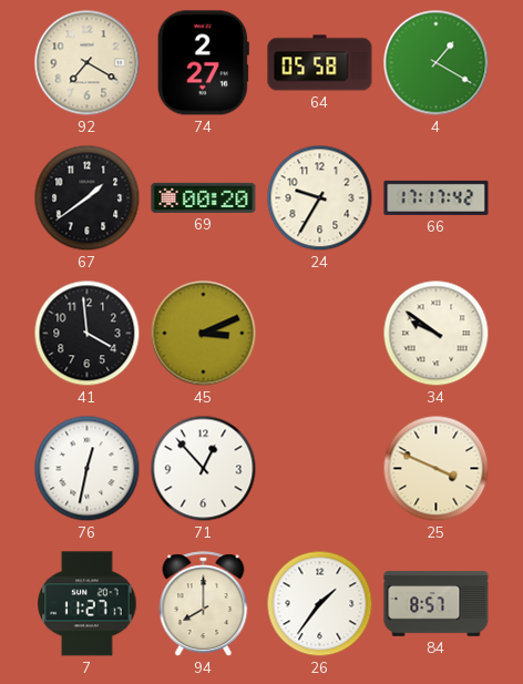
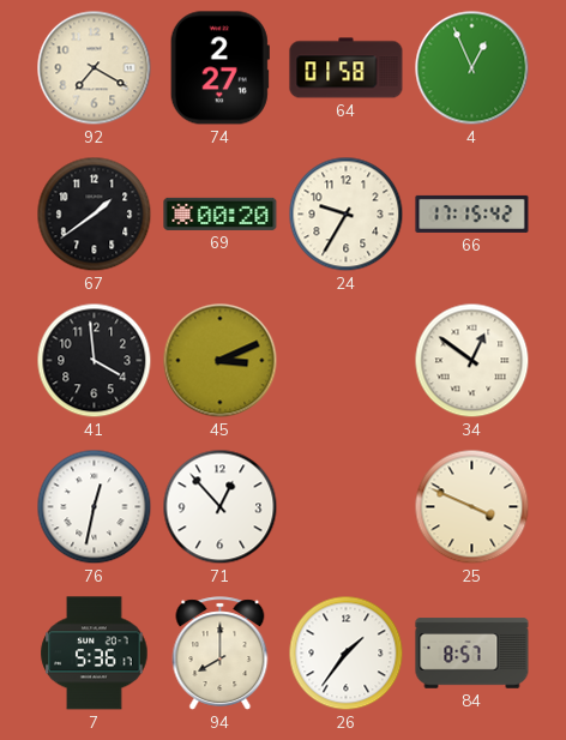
64: 05:58 -> 01:58 (347, 68)
4: 1:20 -> 12:56 (472, 68)
66: 17:17 -> 17:15 (472, 213)
34: 9:51 -> 12:51 (472, 361)
7: 11:27 -> 5:36 (95, 654)
